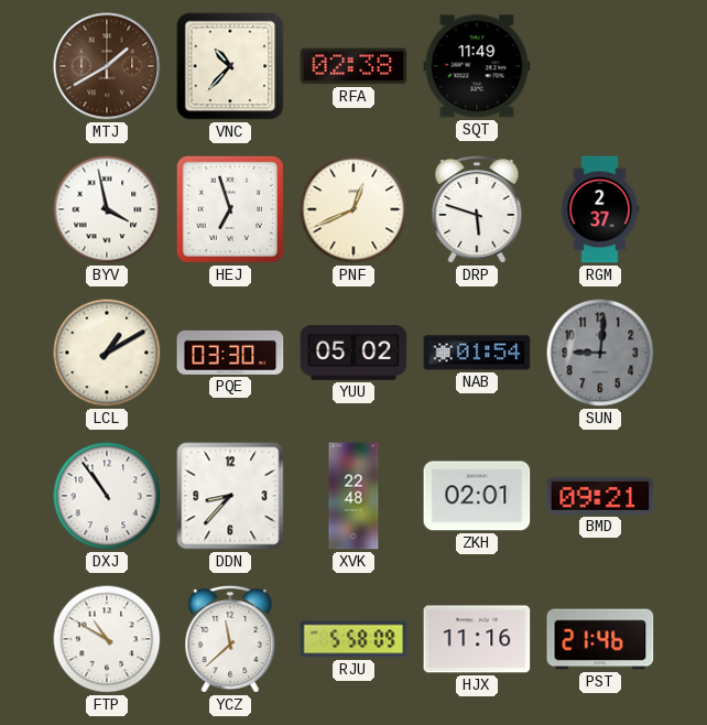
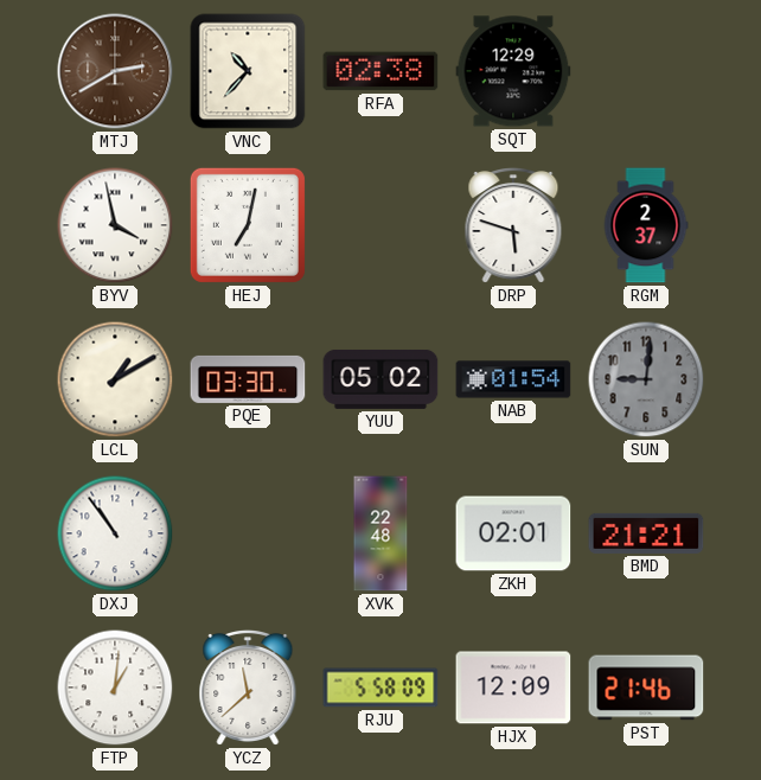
MTJ: 1:40 -> 2:40 (115, 71)
SQT: 11:49 -> 12:29 (513, 71)
HEJ: 6:57 -> 7:02 (248, 225)
PNF: 12:41 -> none (353, 209)
DDN: 8:37 -> none (230, 496)
BMD: 09:21 -> 21:21 (646, 533)
FTP: 10:50 -> 1:01 (115, 688)
HJX: 11:16 -> 12:09 (513, 688)
